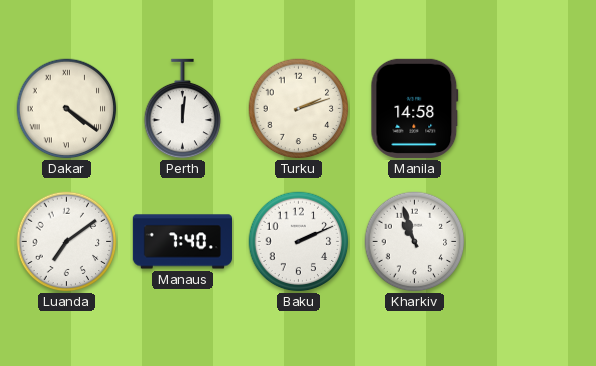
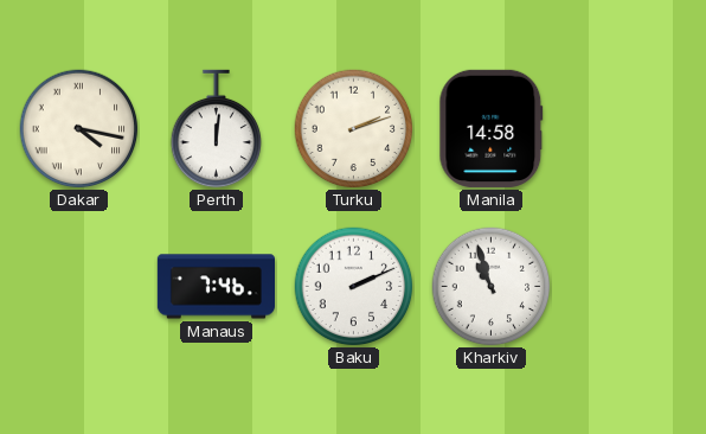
Dakar: 4:21 -> 4:17 (79, 129)
Luanda: 7:09 -> none (67, 242)
Manaus: 7:40 -> 7:46 (216, 287)
